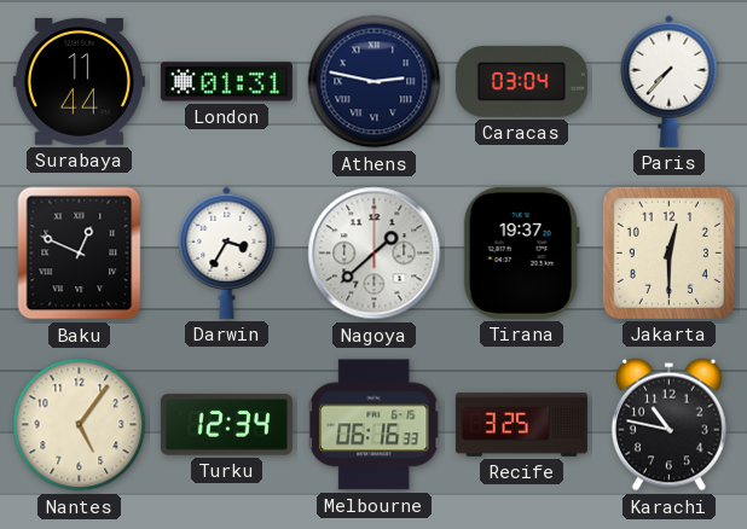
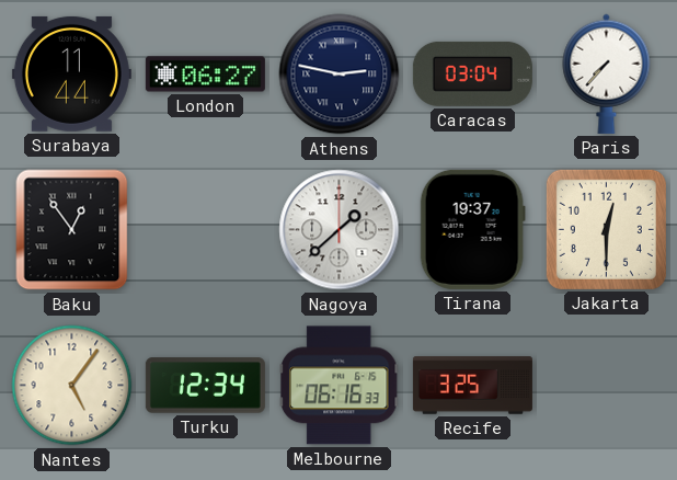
London: 01:31 -> 06:27 (205, 75)
Baku: 12:49 -> 12:54 (72, 230)
Darwin: 3:35 -> none (227, 252)
Karachi: 10:47 -> none (668, 425)
